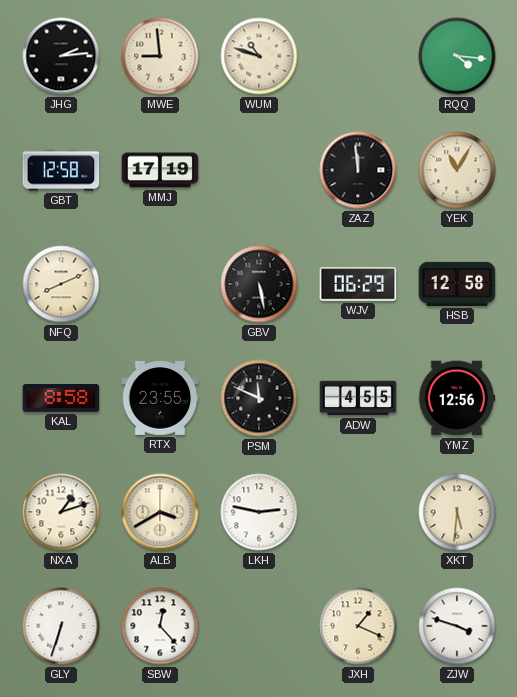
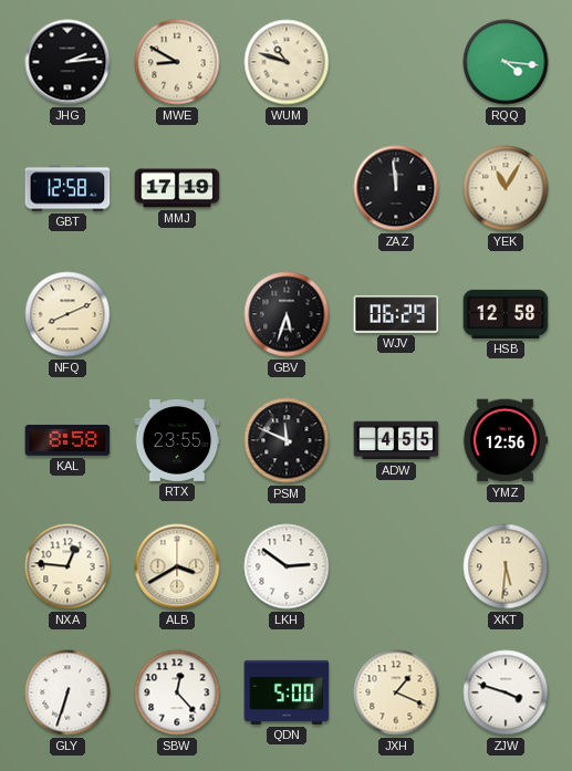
MWE: 8:59 -> 8:50 (177, 62)
GBV: 5:28 -> 5:33 (287, 314)
NXA: 1:12 -> 12:46 (67, 566)
LKH: 2:47 -> 2:51 (287, 566)
QDN: none -> 5:00 (287, 692)
